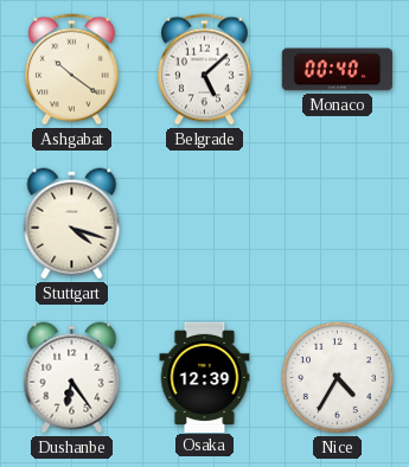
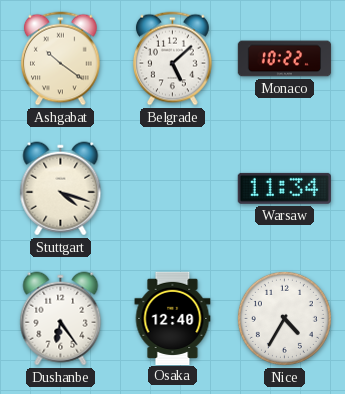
Monaco: 00:40 -> 10:22 (285, 59)
Warsaw: none -> 11:34 (284, 188)
Osaka: 12:39 -> 12:40 (173, 318)
